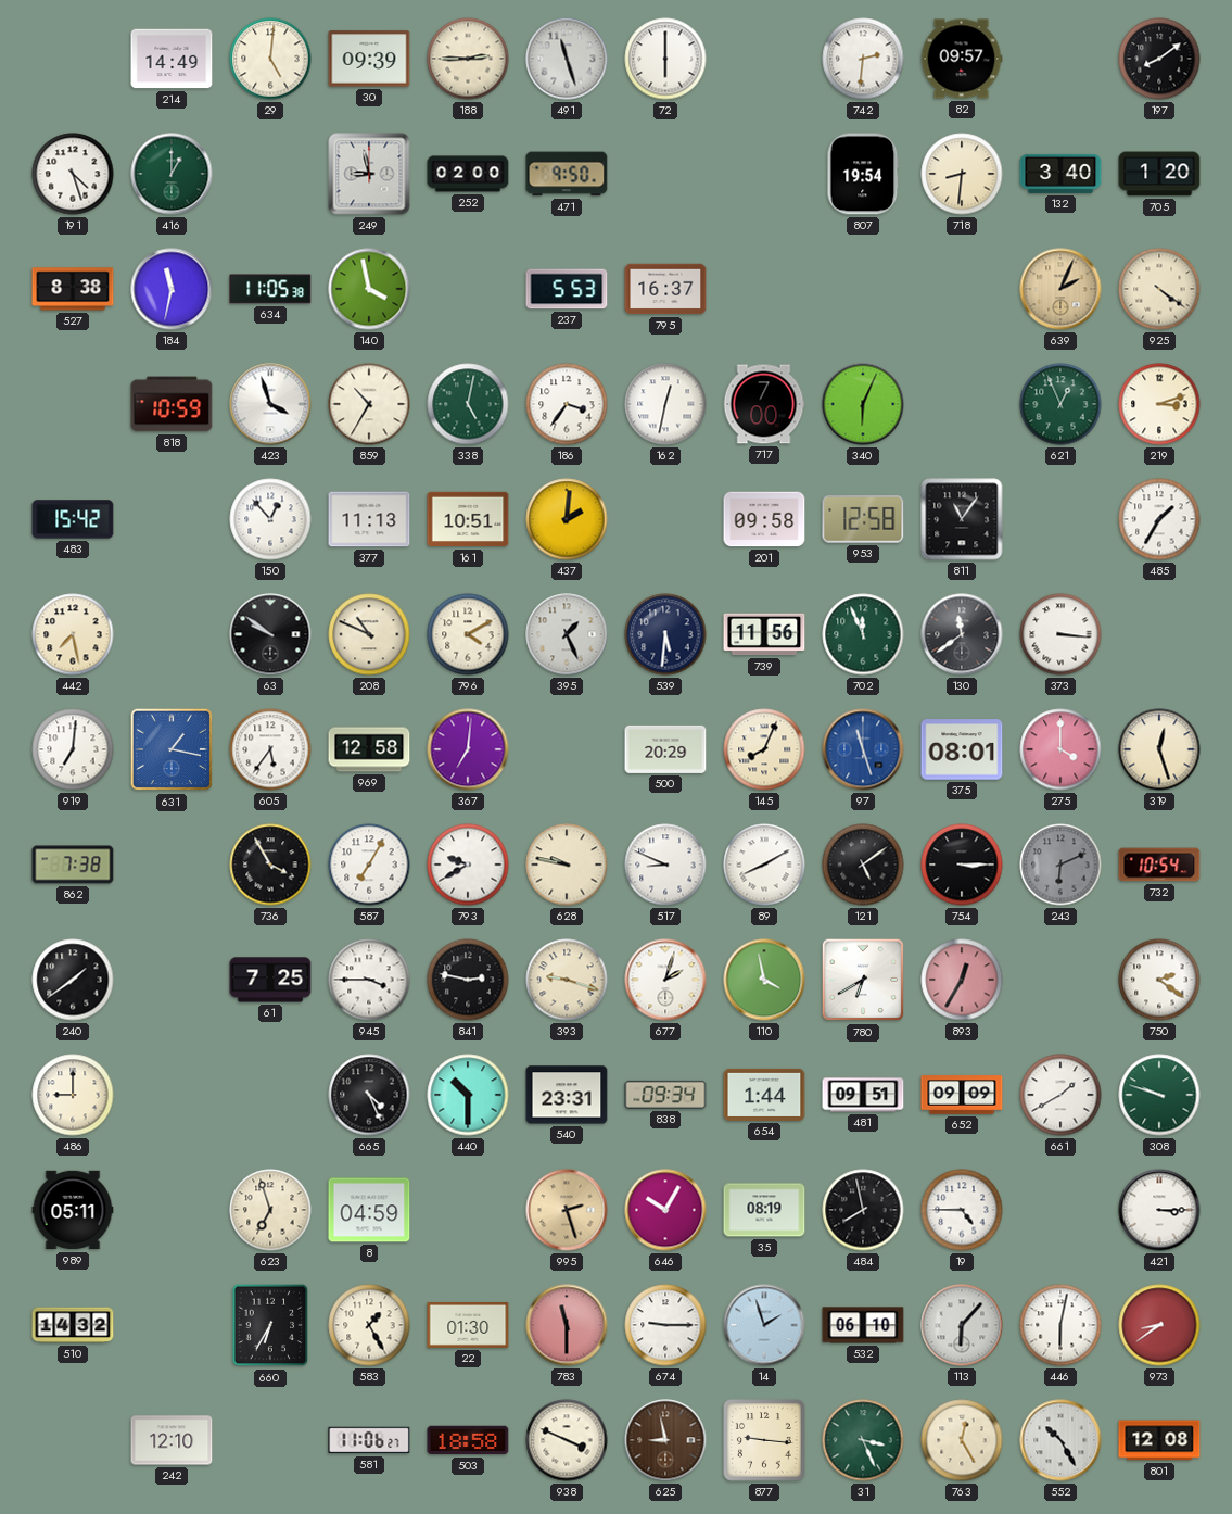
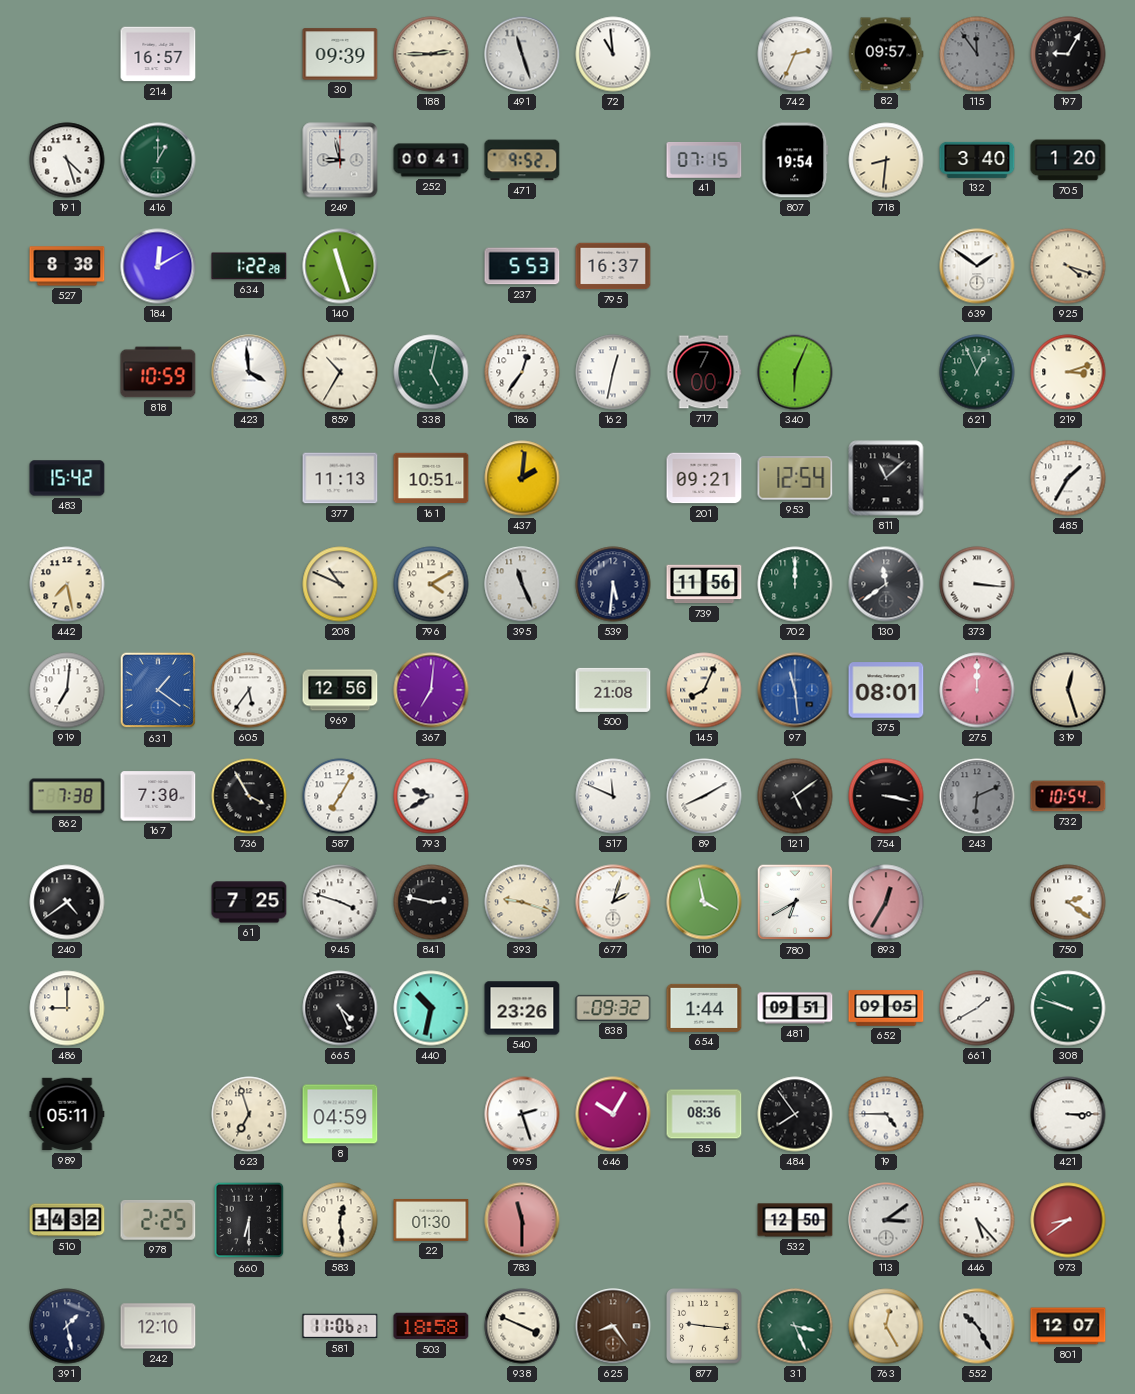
214: 14:49 -> 16:57 (158, 54)
29: 5:01 -> none (270, 59)
72: 6:00 -> 10:59 (613, 54)
742: 2:31 -> 2:34 (795, 54)
115: none -> 11:54 (977, 54)
197: 8:09 -> 9:05 (1068, 54)
252: 02:00 -> 00:41 (431, 160)
471: 9:50 -> 9:52 (522, 160)
41: none -> 07:15 (704, 161)
184: 11:32 -> 12:10 (158, 266)
634: 11:05 -> 1:22 (249, 266)
140: 3:58 -> 11:27 (340, 266)
639: 2:04 -> 1:51 (977, 266)
639 dial: champagne -> white (977, 266)
925: 4:21 -> 4:18 (1068, 266)
423: 3:57 -> 3:59 (249, 372)
186: 3:36 -> 12:36 (522, 372)
150: 12:53 -> none (270, 519)
201: 09:58 -> 09:21 (704, 478)
953: 12:58 -> 12:54 (795, 479)
811: 11:06 -> 11:08 (886, 478)
63: 9:51 -> none (270, 634)
395: 1:26 -> 11:26 (522, 584)
702: 11:56 -> 12:00 (795, 584)
631: 1:17 -> 1:21 (158, 690)
969: 12:58 -> 12:56 (340, 690)
500: 20:29 -> 21:08 (613, 690)
97: 11:27 -> 11:29 (795, 690)
275: 4:00 -> 12:00 (977, 690)
167: none -> 7:30 (158, 796)
628: 9:47 -> none (567, 865)
517: 8:49 -> 11:49 (613, 796)
754: 3:15 -> 3:17 (886, 796)
240: 1:39 -> 4:39 (67, 902)
945: 3:45 -> 3:48 (340, 902)
440: 10:30 -> 10:32 (431, 1008)
540: 23:31 -> 23:26 (522, 1008)
838: 09:34 -> 09:32 (613, 1008)
652: 09:09 -> 09:05 (886, 1008)
995 dial: champagne -> white (522, 1114)
35: 08:19 -> 08:36 (704, 1114)
484: 7:58 -> 7:54 (795, 1114)
978: none -> 2:25 (158, 1220)
660: 6:35 -> 6:30 (249, 1220)
583: 1:25 -> 12:29 (340, 1220)
674: 9:15 -> none (665, 1325)
14: 1:57 -> none (764, 1325)
532: 06:10 -> 12:50 (795, 1220)
113: 6:07 -> 3:09 (886, 1220)
446: 6:02 -> 5:23 (977, 1220)
391: none -> 1:28 (67, 1326)
625: 8:58 -> 8:24 (613, 1326)
801: 12:08 -> 12:07 (1068, 1326)
